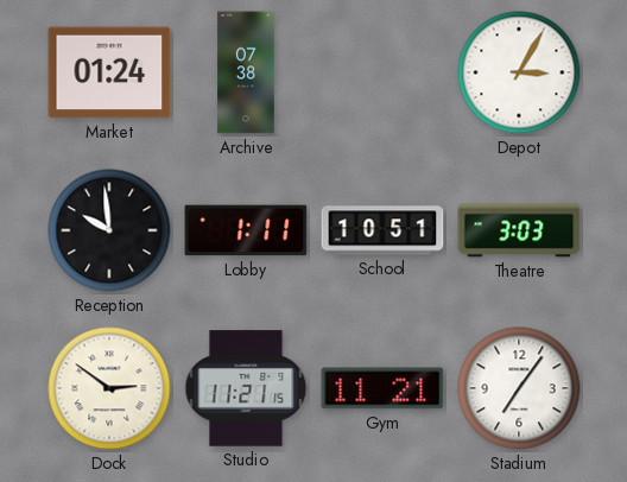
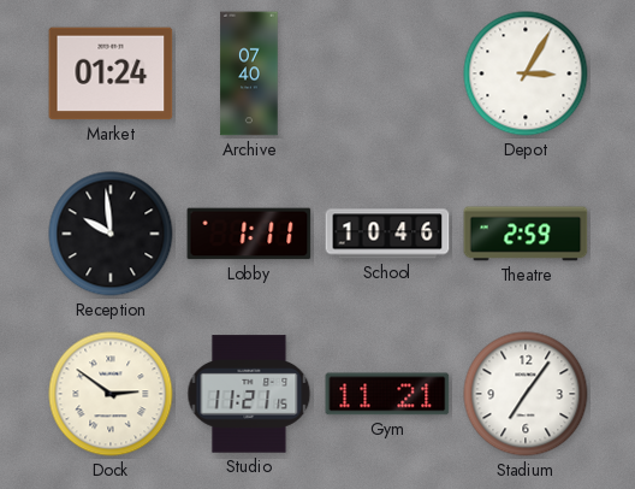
Archive: 07:38 -> 07:40 (249, 73)
School: 10:51 -> 10:46 (387, 234)
Theatre: 3:03 -> 2:59 (526, 234)
